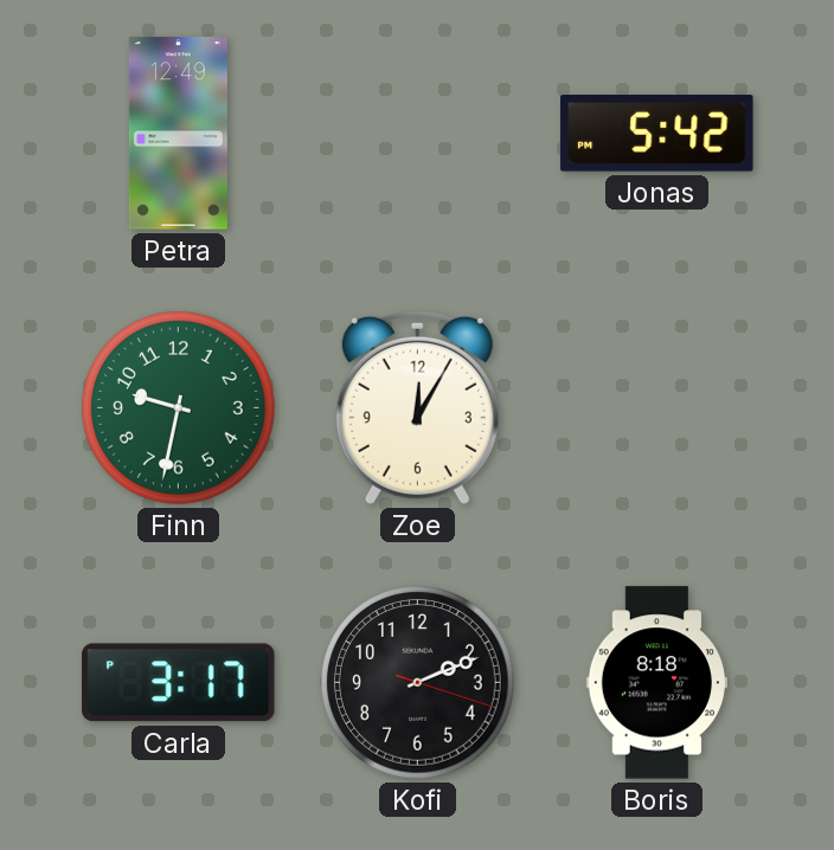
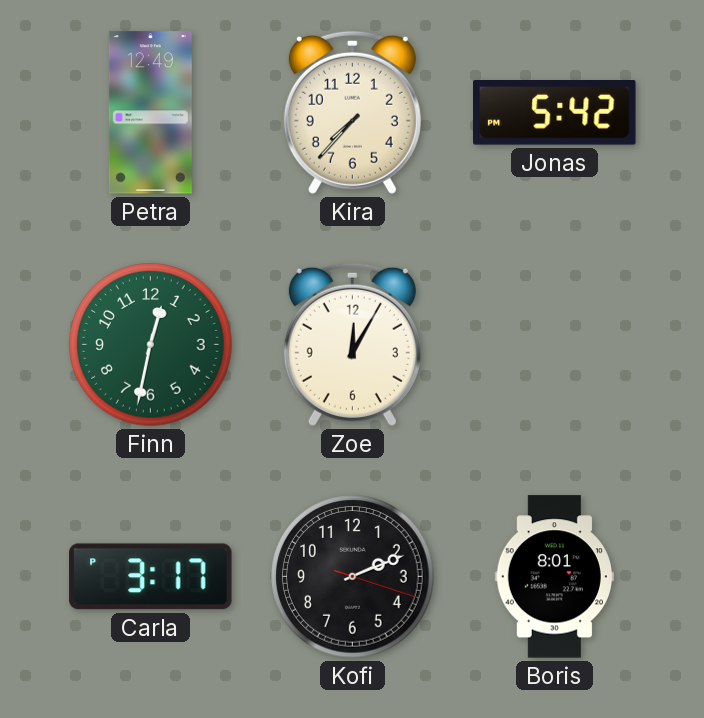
Kira: none -> 7:37 (352, 112)
Finn: 9:32 -> 12:32 (151, 345)
Boris: 8:18 -> 8:01 (554, 577)
